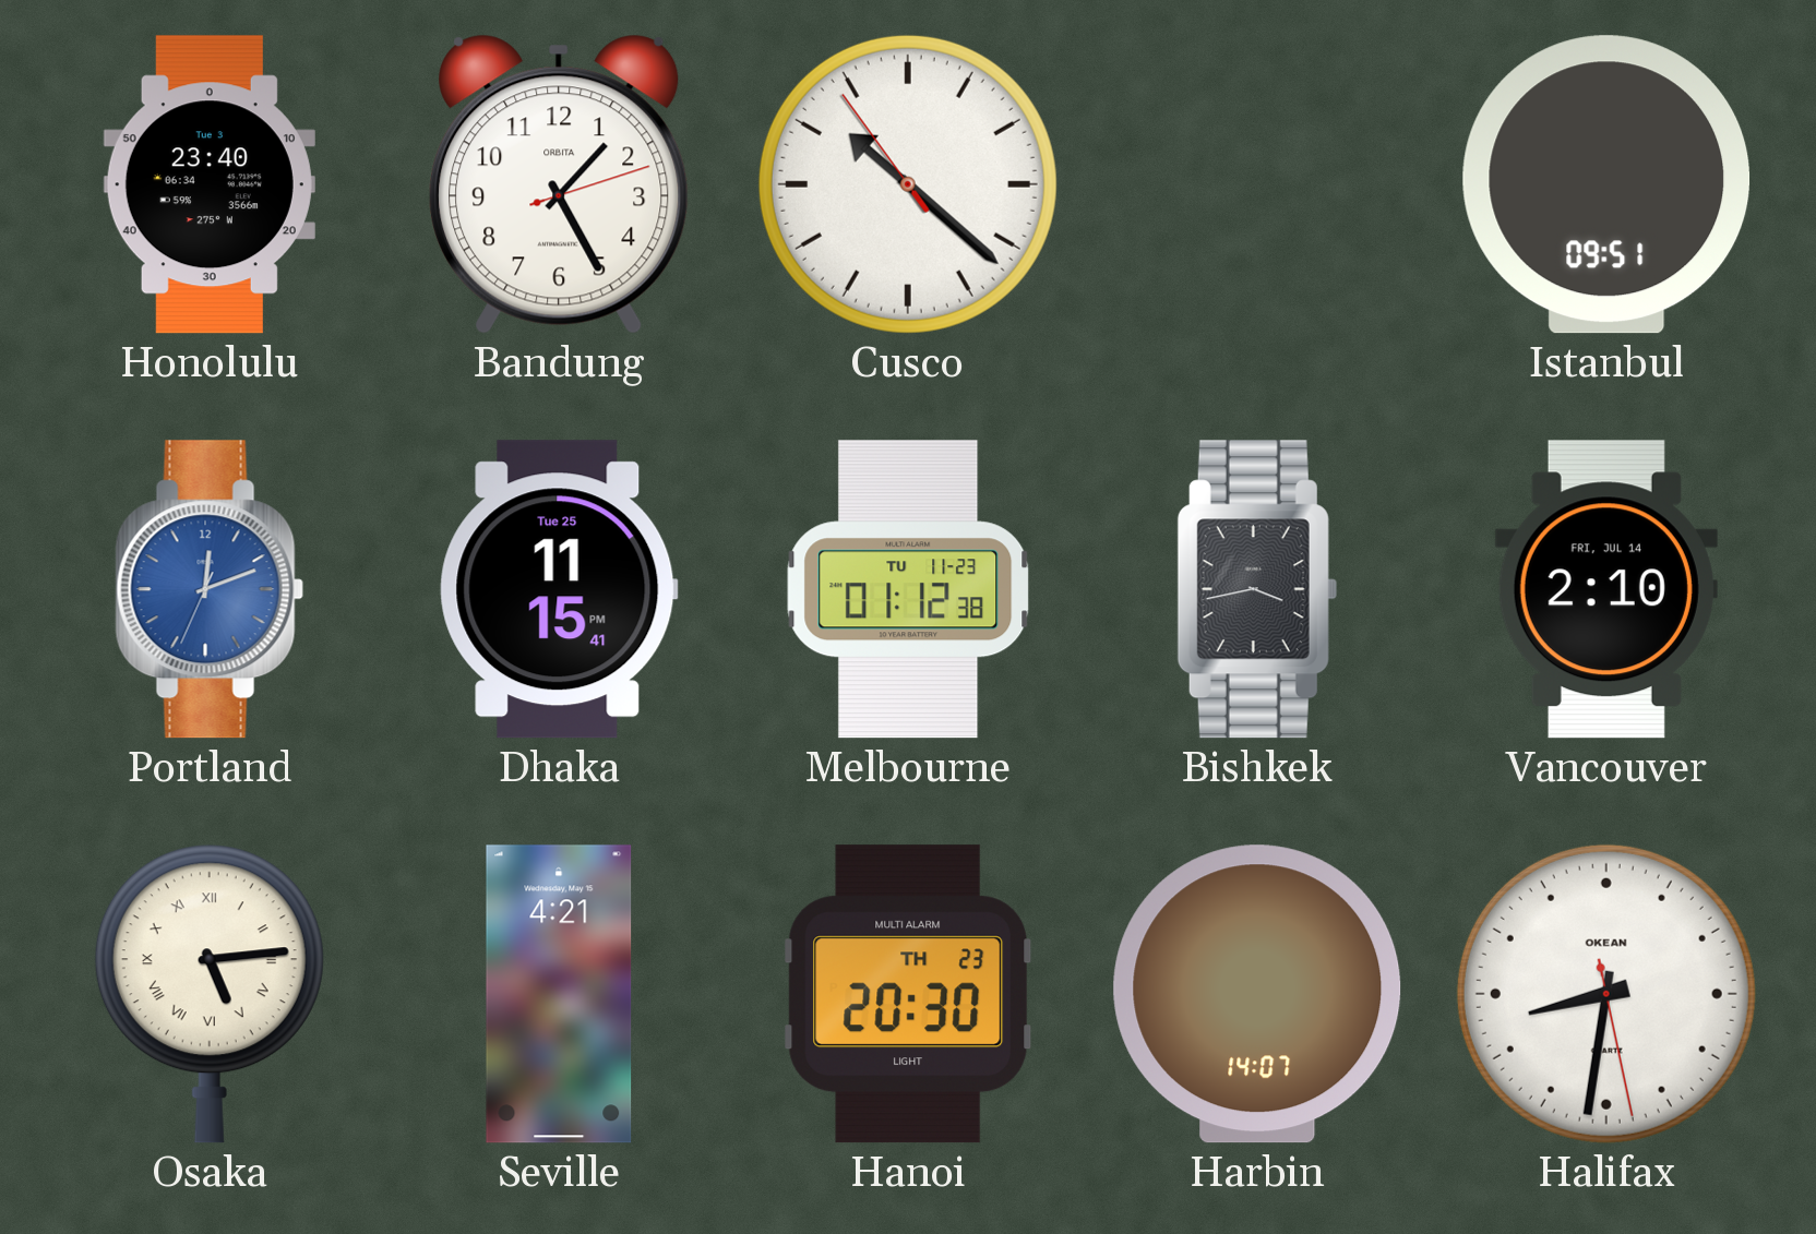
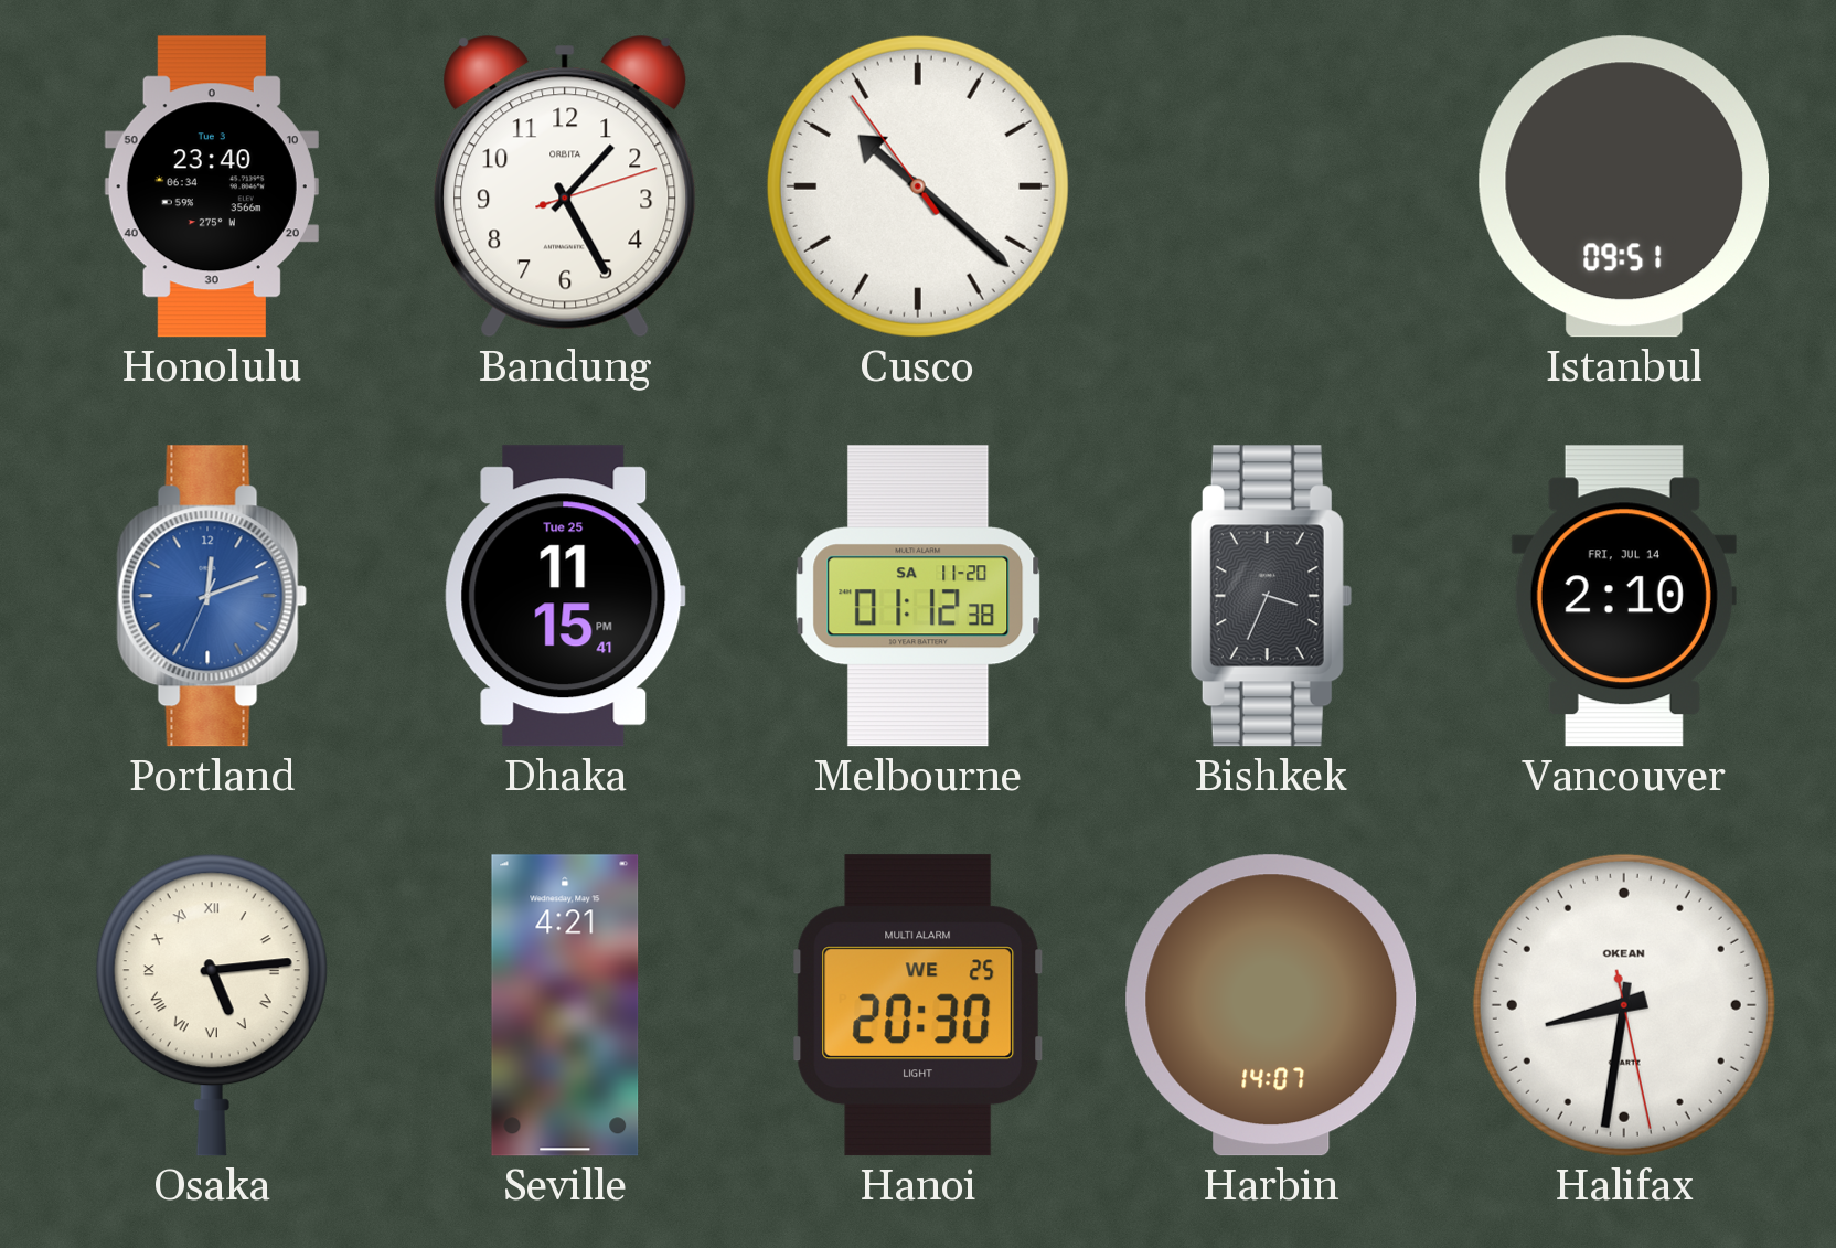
Melbourne date: TU 11-23 -> SA 11-20 (918, 596)
Bishkek: 3:43 -> 3:34 (1271, 596)
Hanoi date: TH 23 -> WE 25 (918, 1005)
